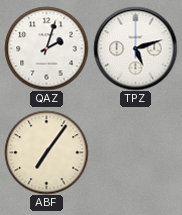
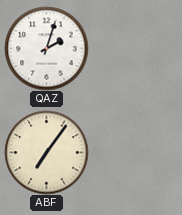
TPZ: 5:12 -> none (135, 48)
